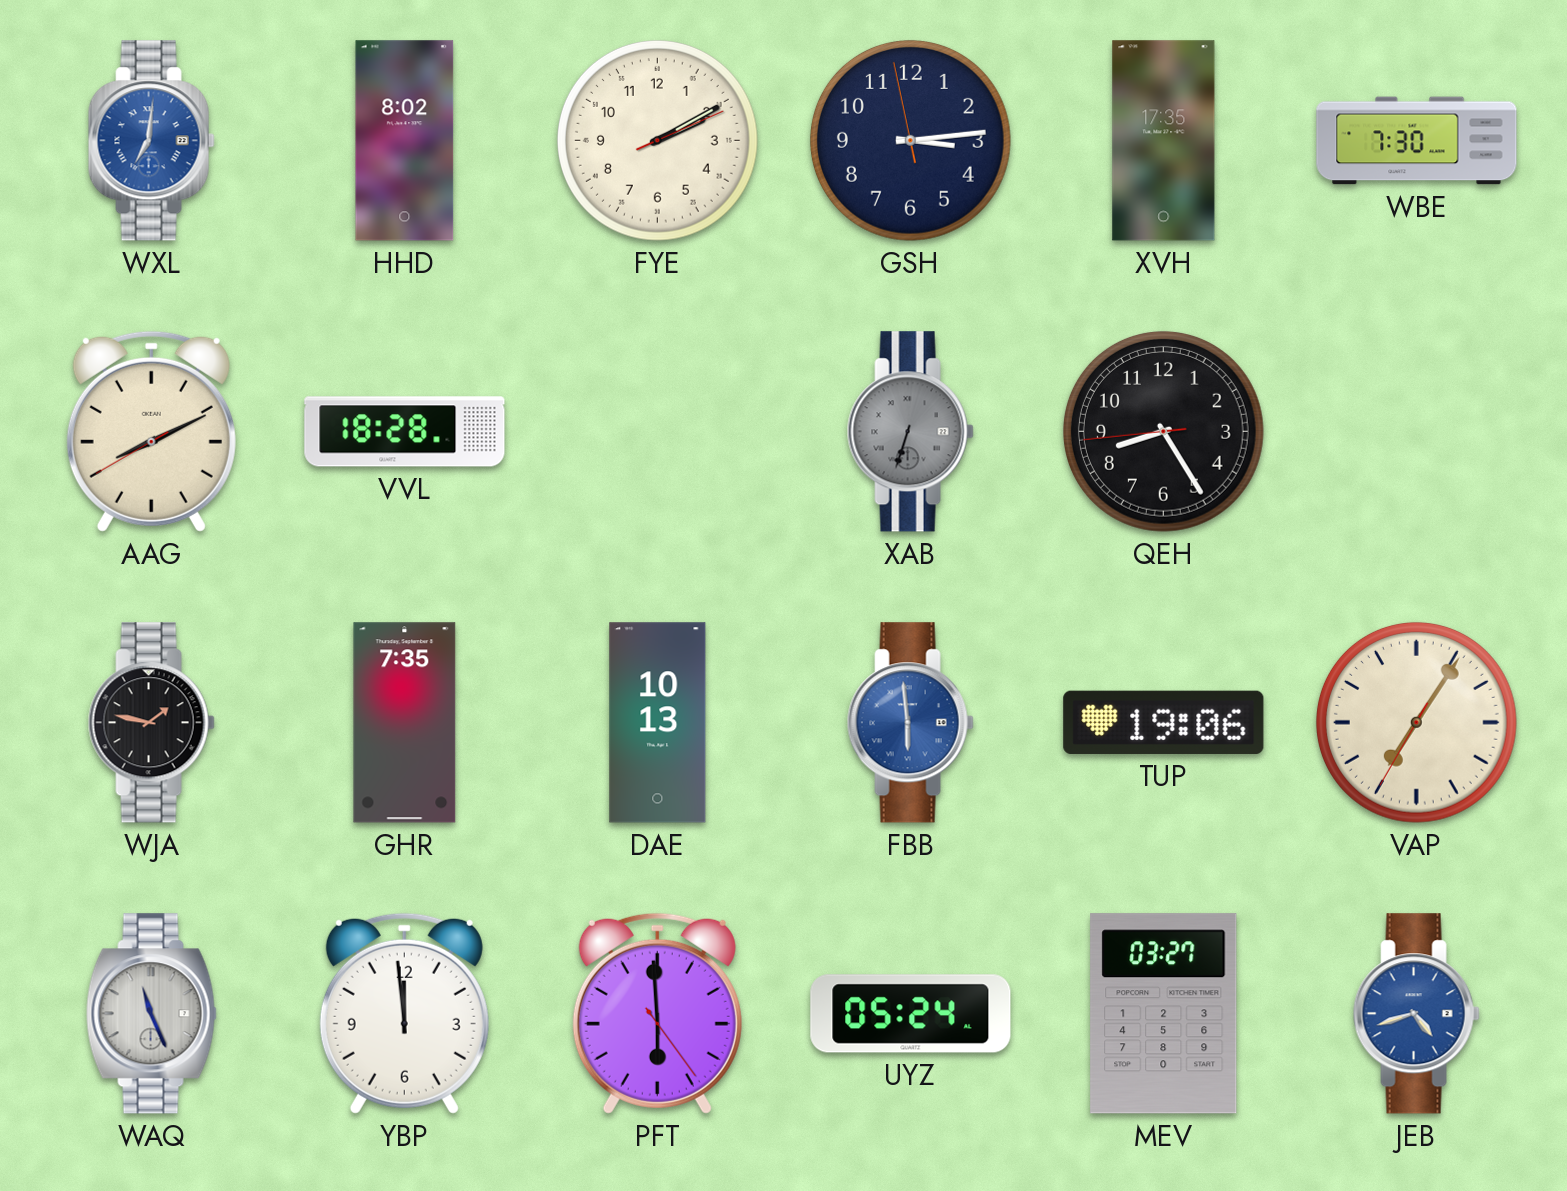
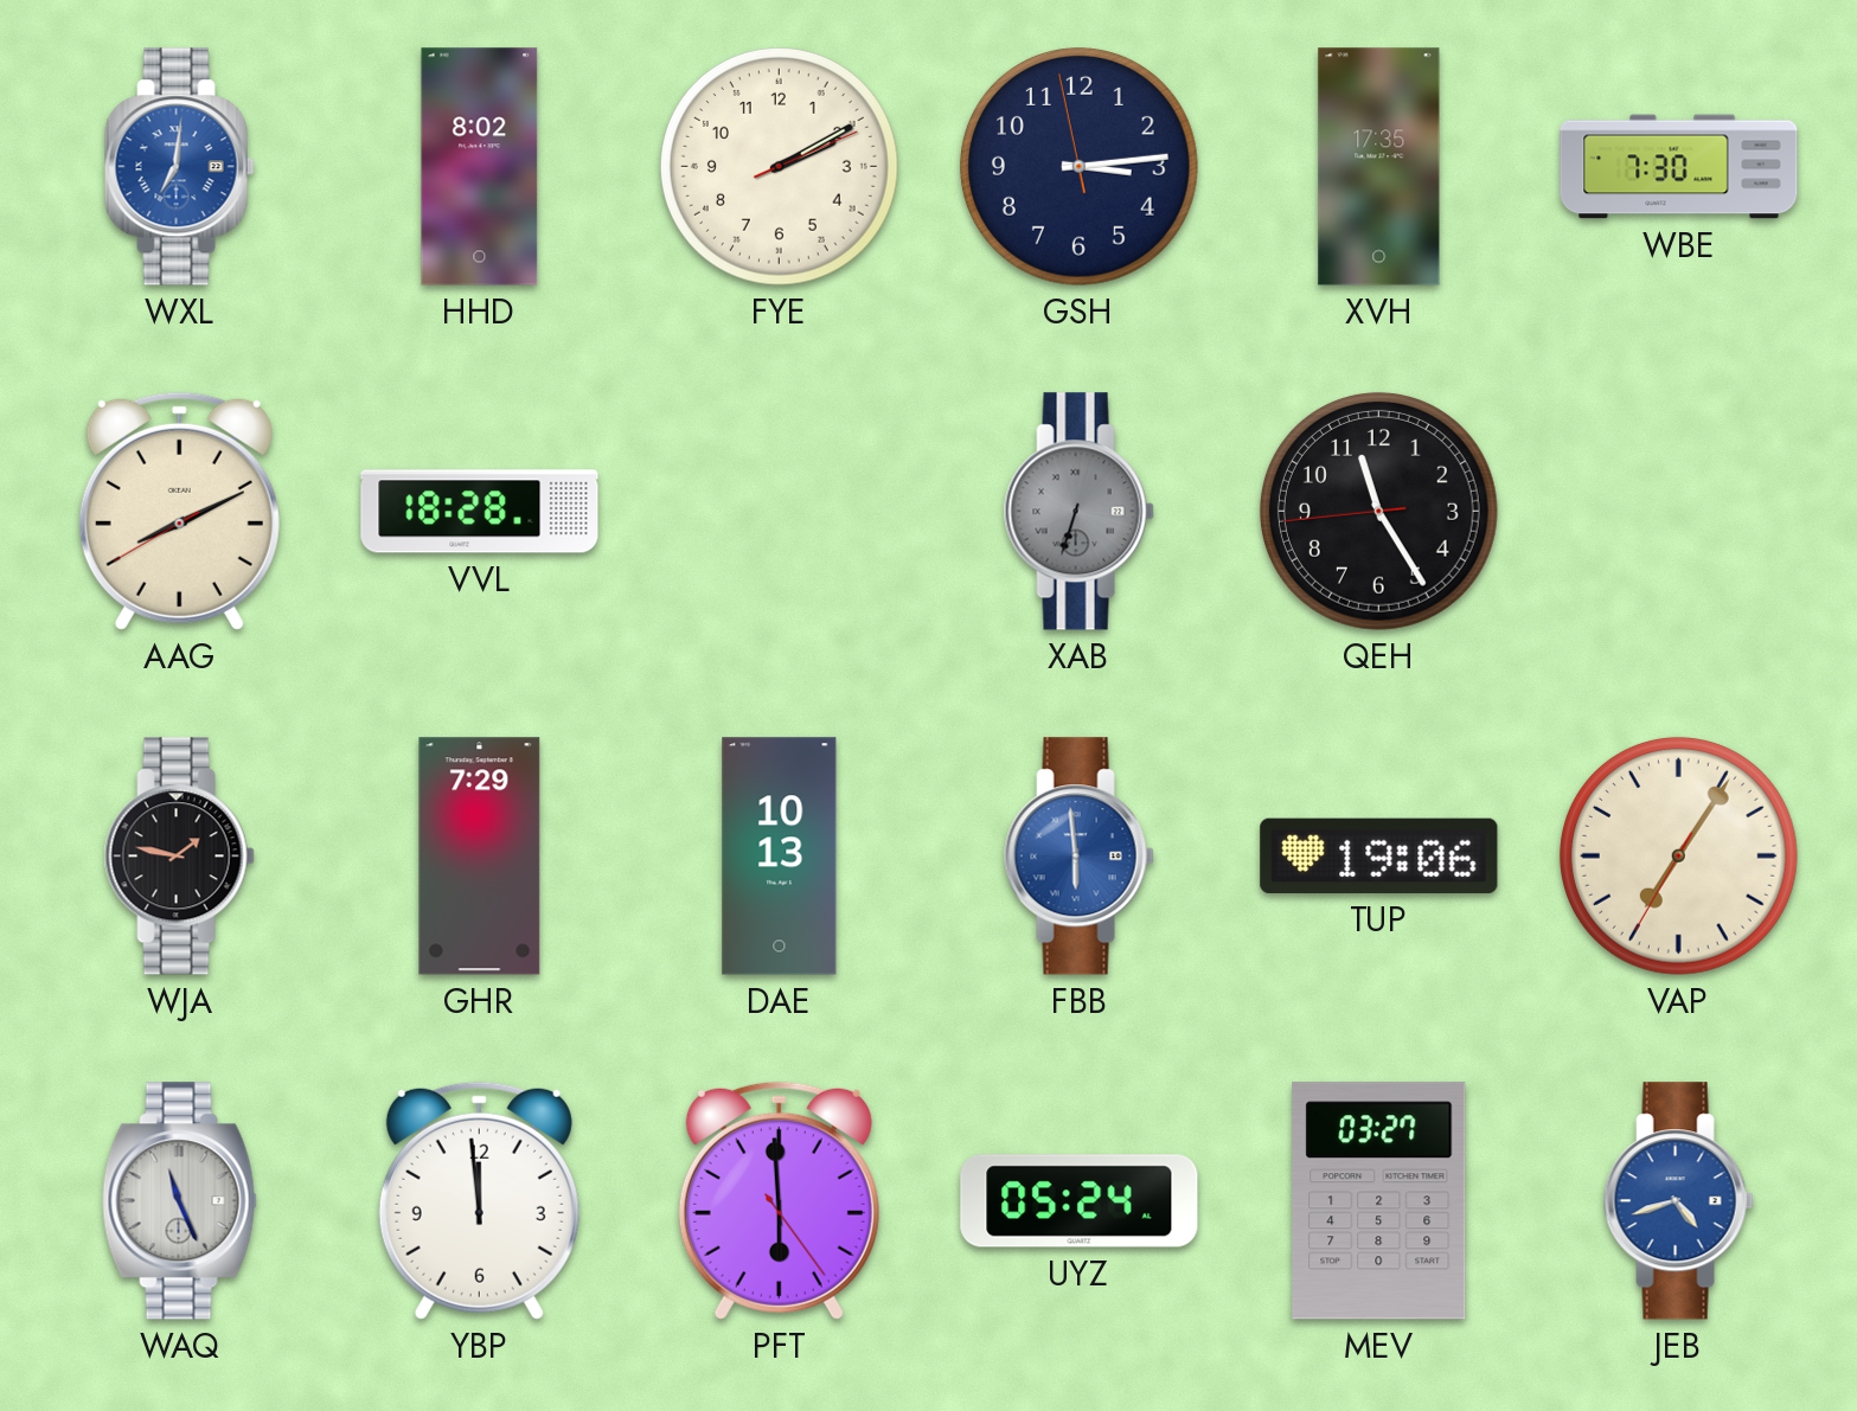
QEH: 8:24 -> 11:24 (1378, 511)
GHR: 7:35 -> 7:29 (480, 857)
